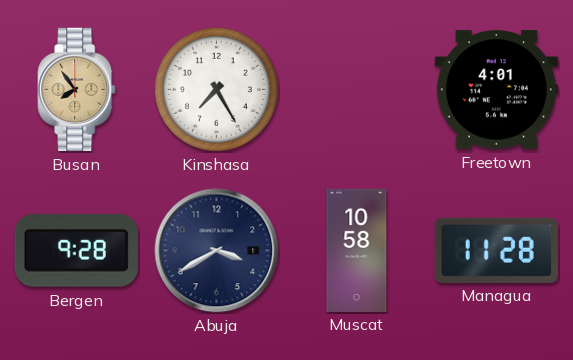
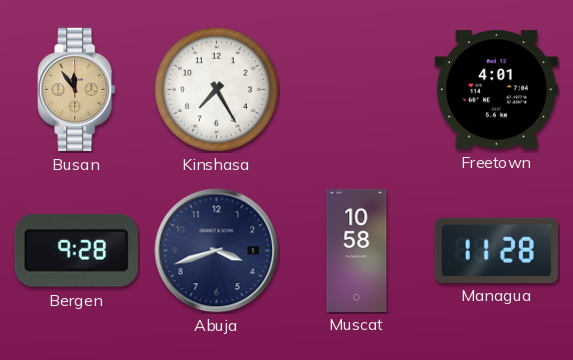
Busan: 7:54 -> 11:54 (77, 89)
Abuja: 3:40 -> 3:42 (217, 251)
